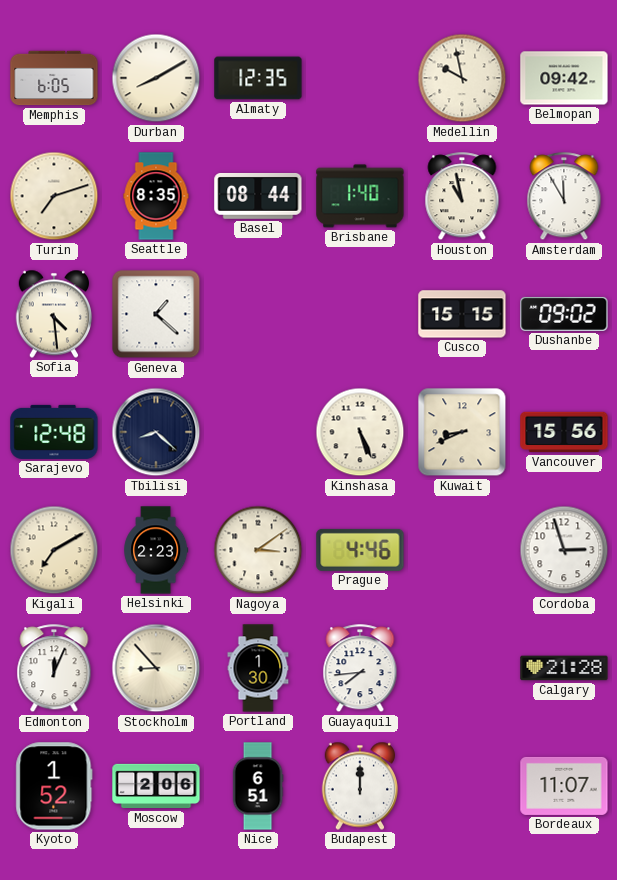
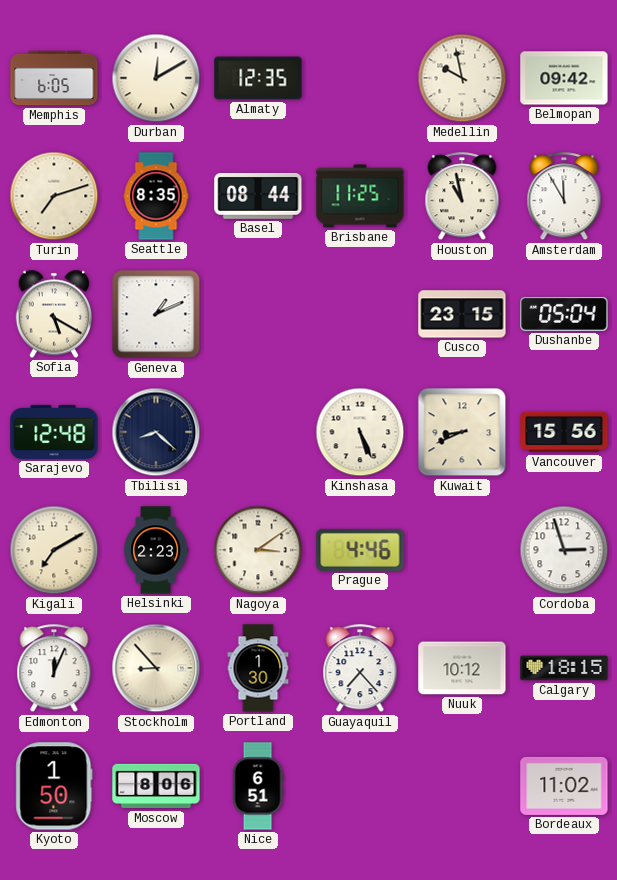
Durban: 8:10 -> 12:10 (156, 78)
Brisbane: 1:40 -> 11:25 (360, 196)
Sofia: 4:29 -> 5:20 (53, 314)
Geneva: 1:22 -> 1:11 (156, 314)
Cusco: 15:15 -> 23:15 (462, 314)
Dushanbe: 09:02 -> 05:04 (564, 314)
Guayaquil: 7:44 -> 7:23 (360, 669)
Nuuk: none -> 10:12 (462, 668)
Calgary: 21:28 -> 18:15 (564, 668)
Kyoto: 1:52 -> 1:50 (54, 786)
Moscow: 2:06 -> 8:06 (156, 786)
Budapest: 12:00 -> none (359, 786)
Bordeaux: 11:07 -> 11:02 (564, 786)
